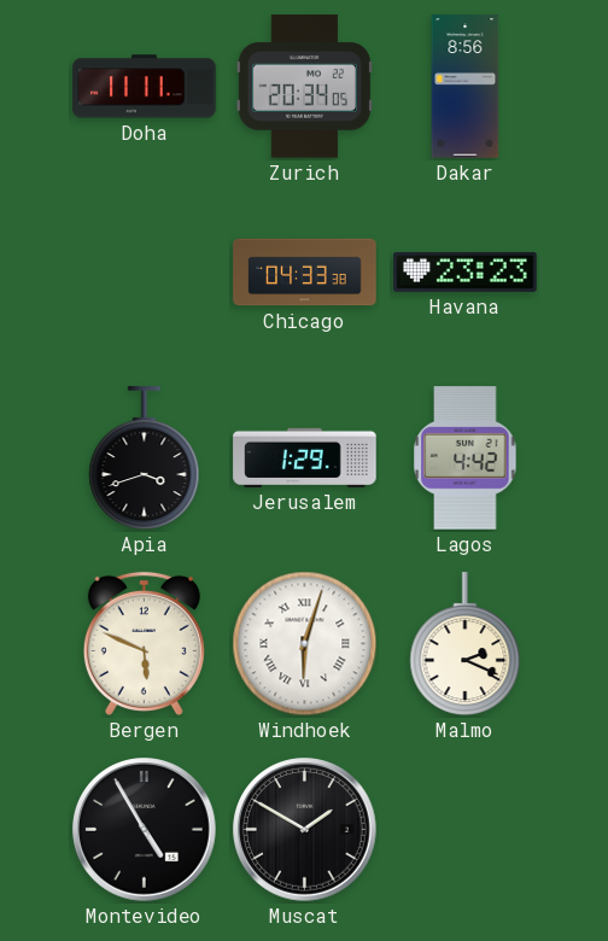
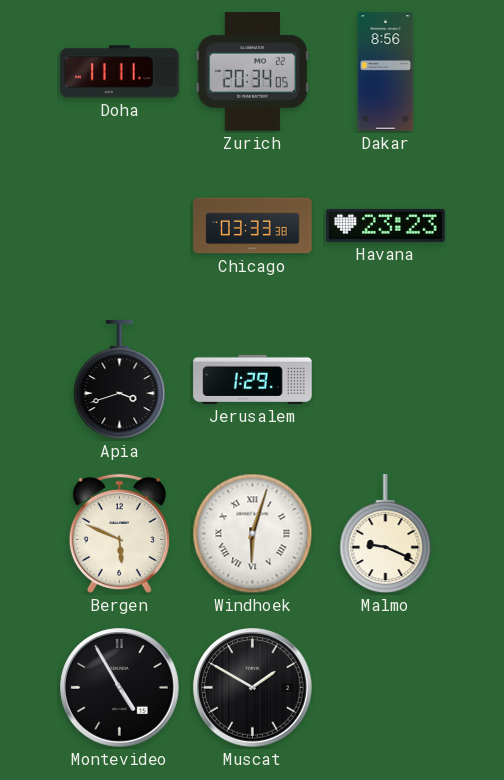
Chicago: 04:33 -> 03:33 (253, 226)
Lagos: 4:42 -> none (466, 458)
Malmo: 2:19 -> 9:19 (386, 534)
